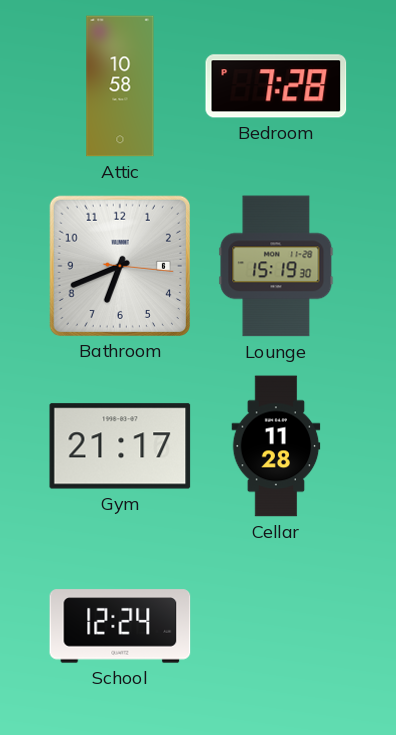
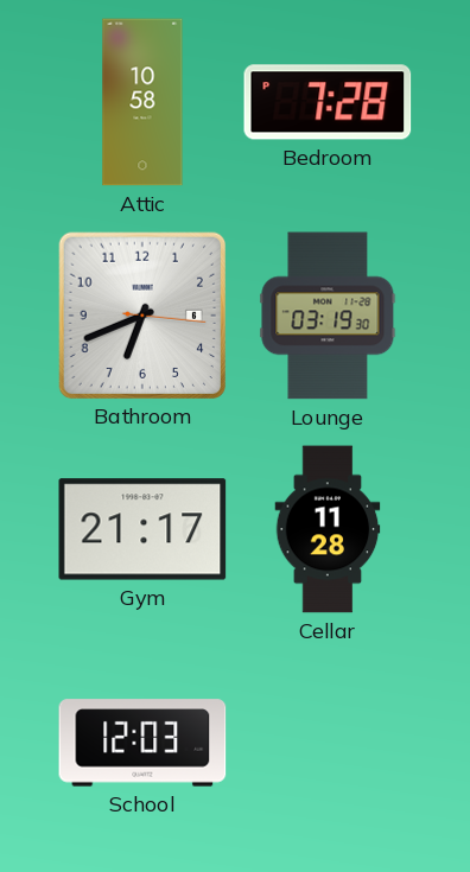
Lounge: 15:19 -> 03:19 (328, 316)
School: 12:24 -> 12:03 (142, 743)
